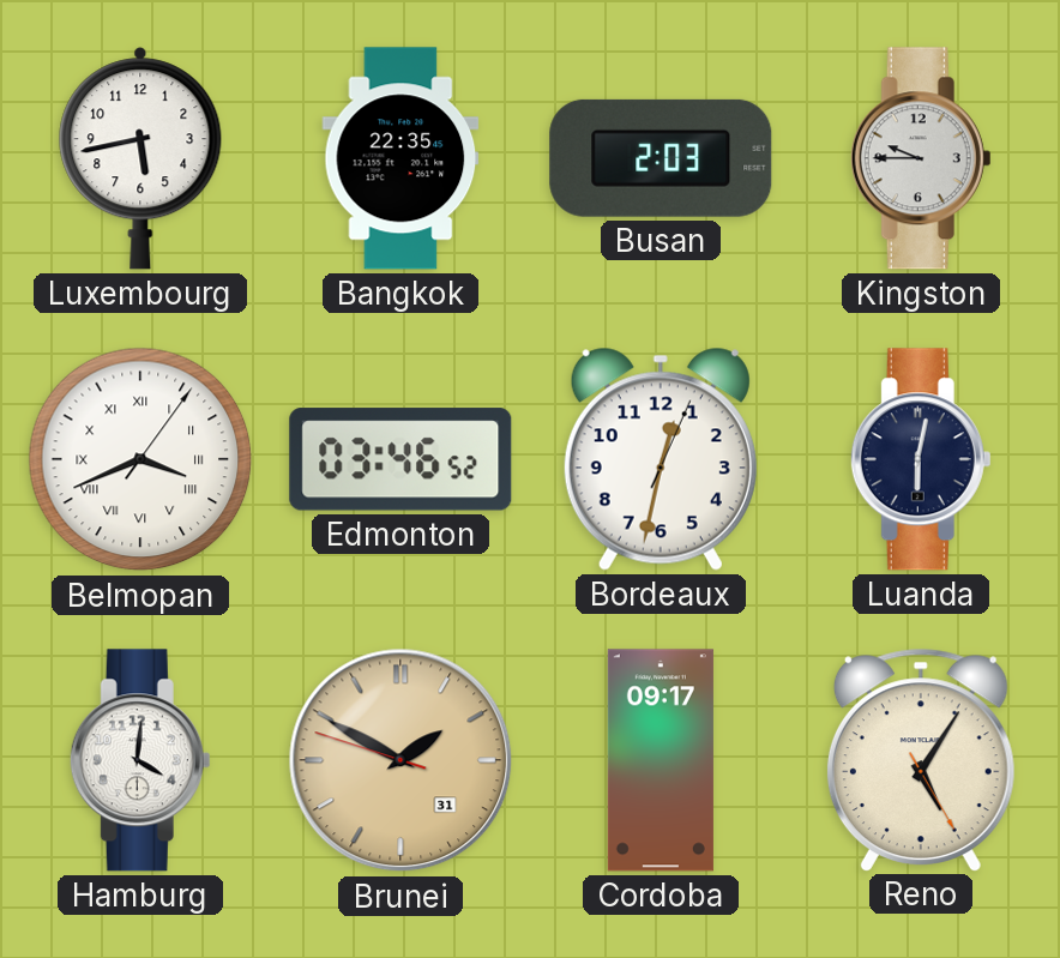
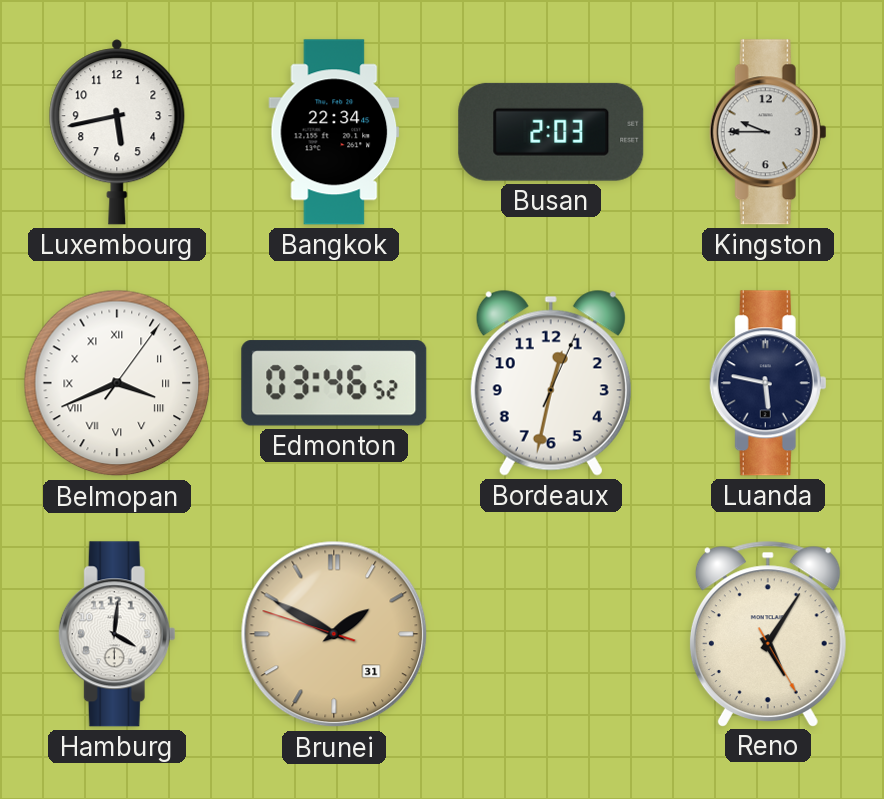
Bangkok: 22:35 -> 22:34 (334, 132)
Luanda: 6:02 -> 5:47 (768, 383)
Cordoba: 09:17 -> none (661, 760)
